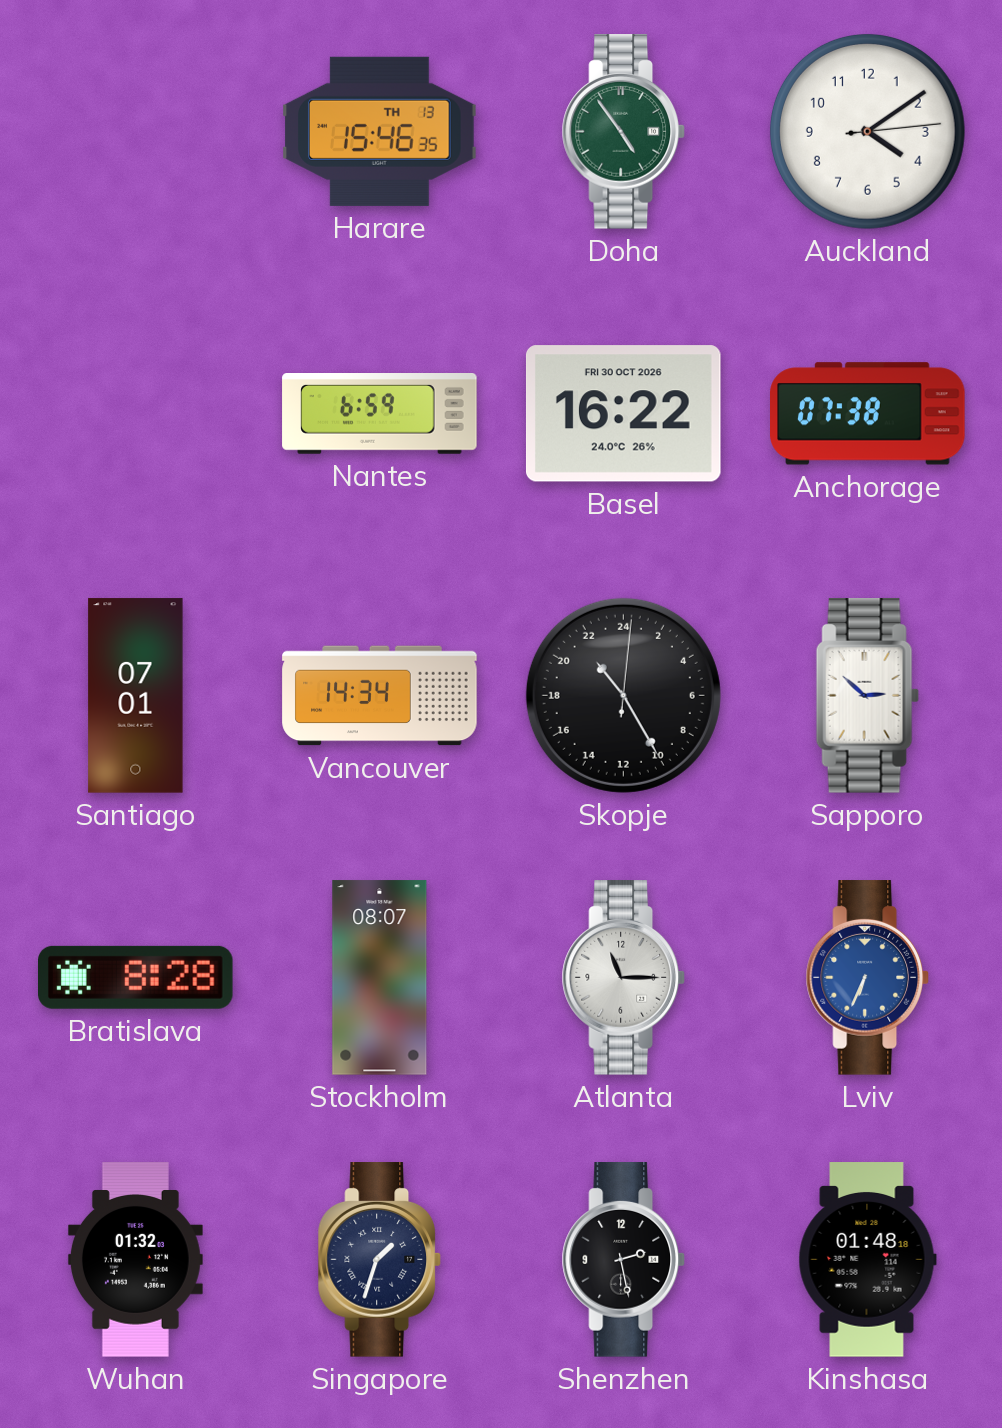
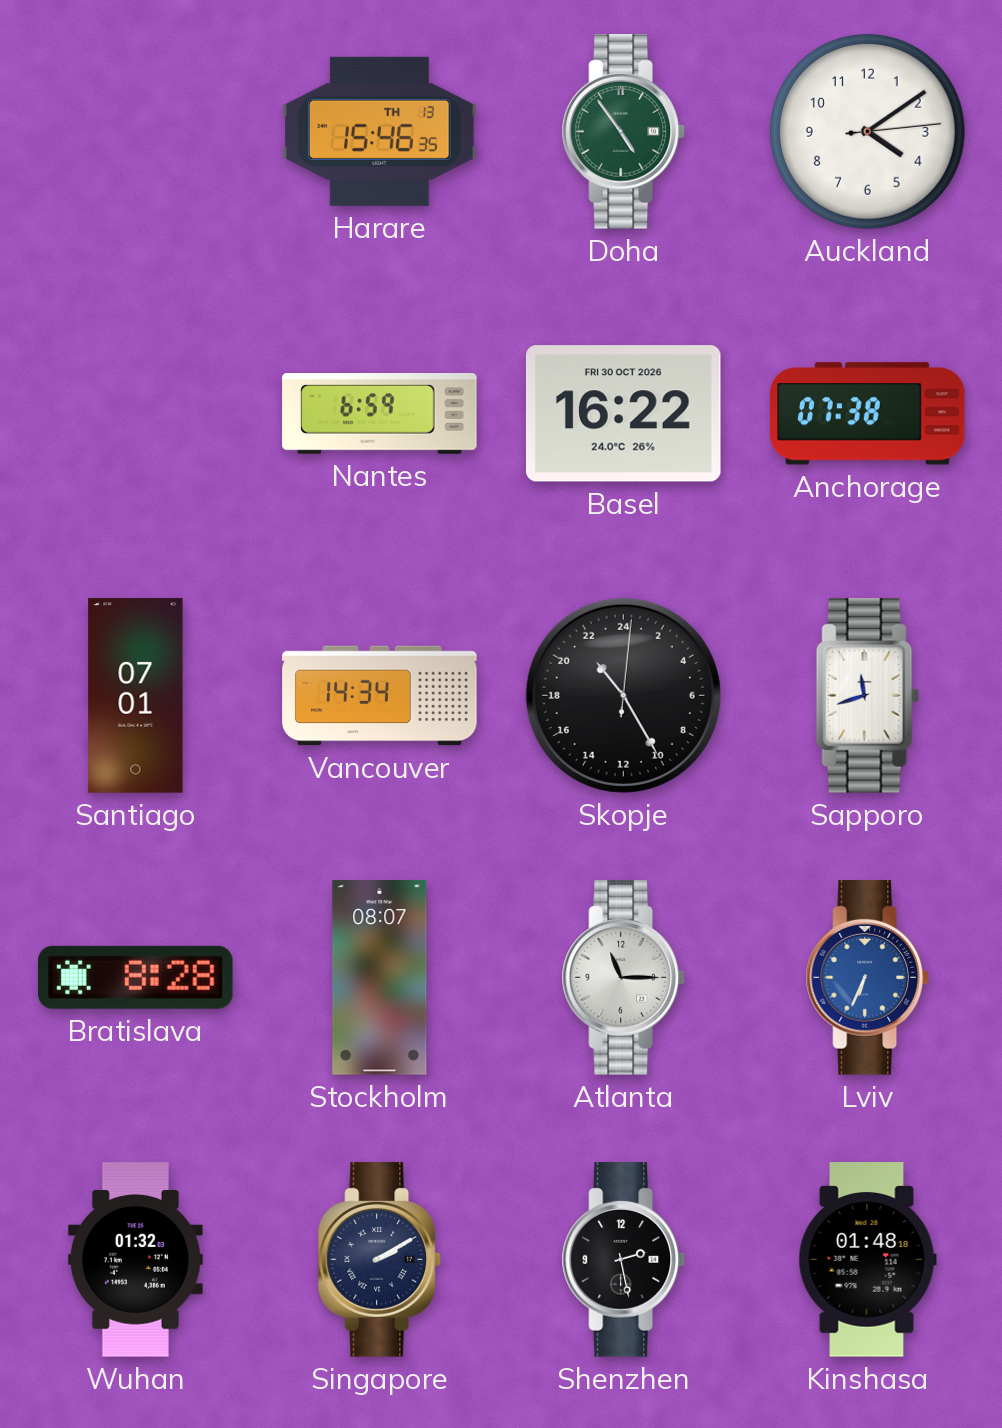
Sapporo: 2:52 -> 11:42 (867, 696)
Singapore: 1:33 -> 2:10 (379, 1260)
